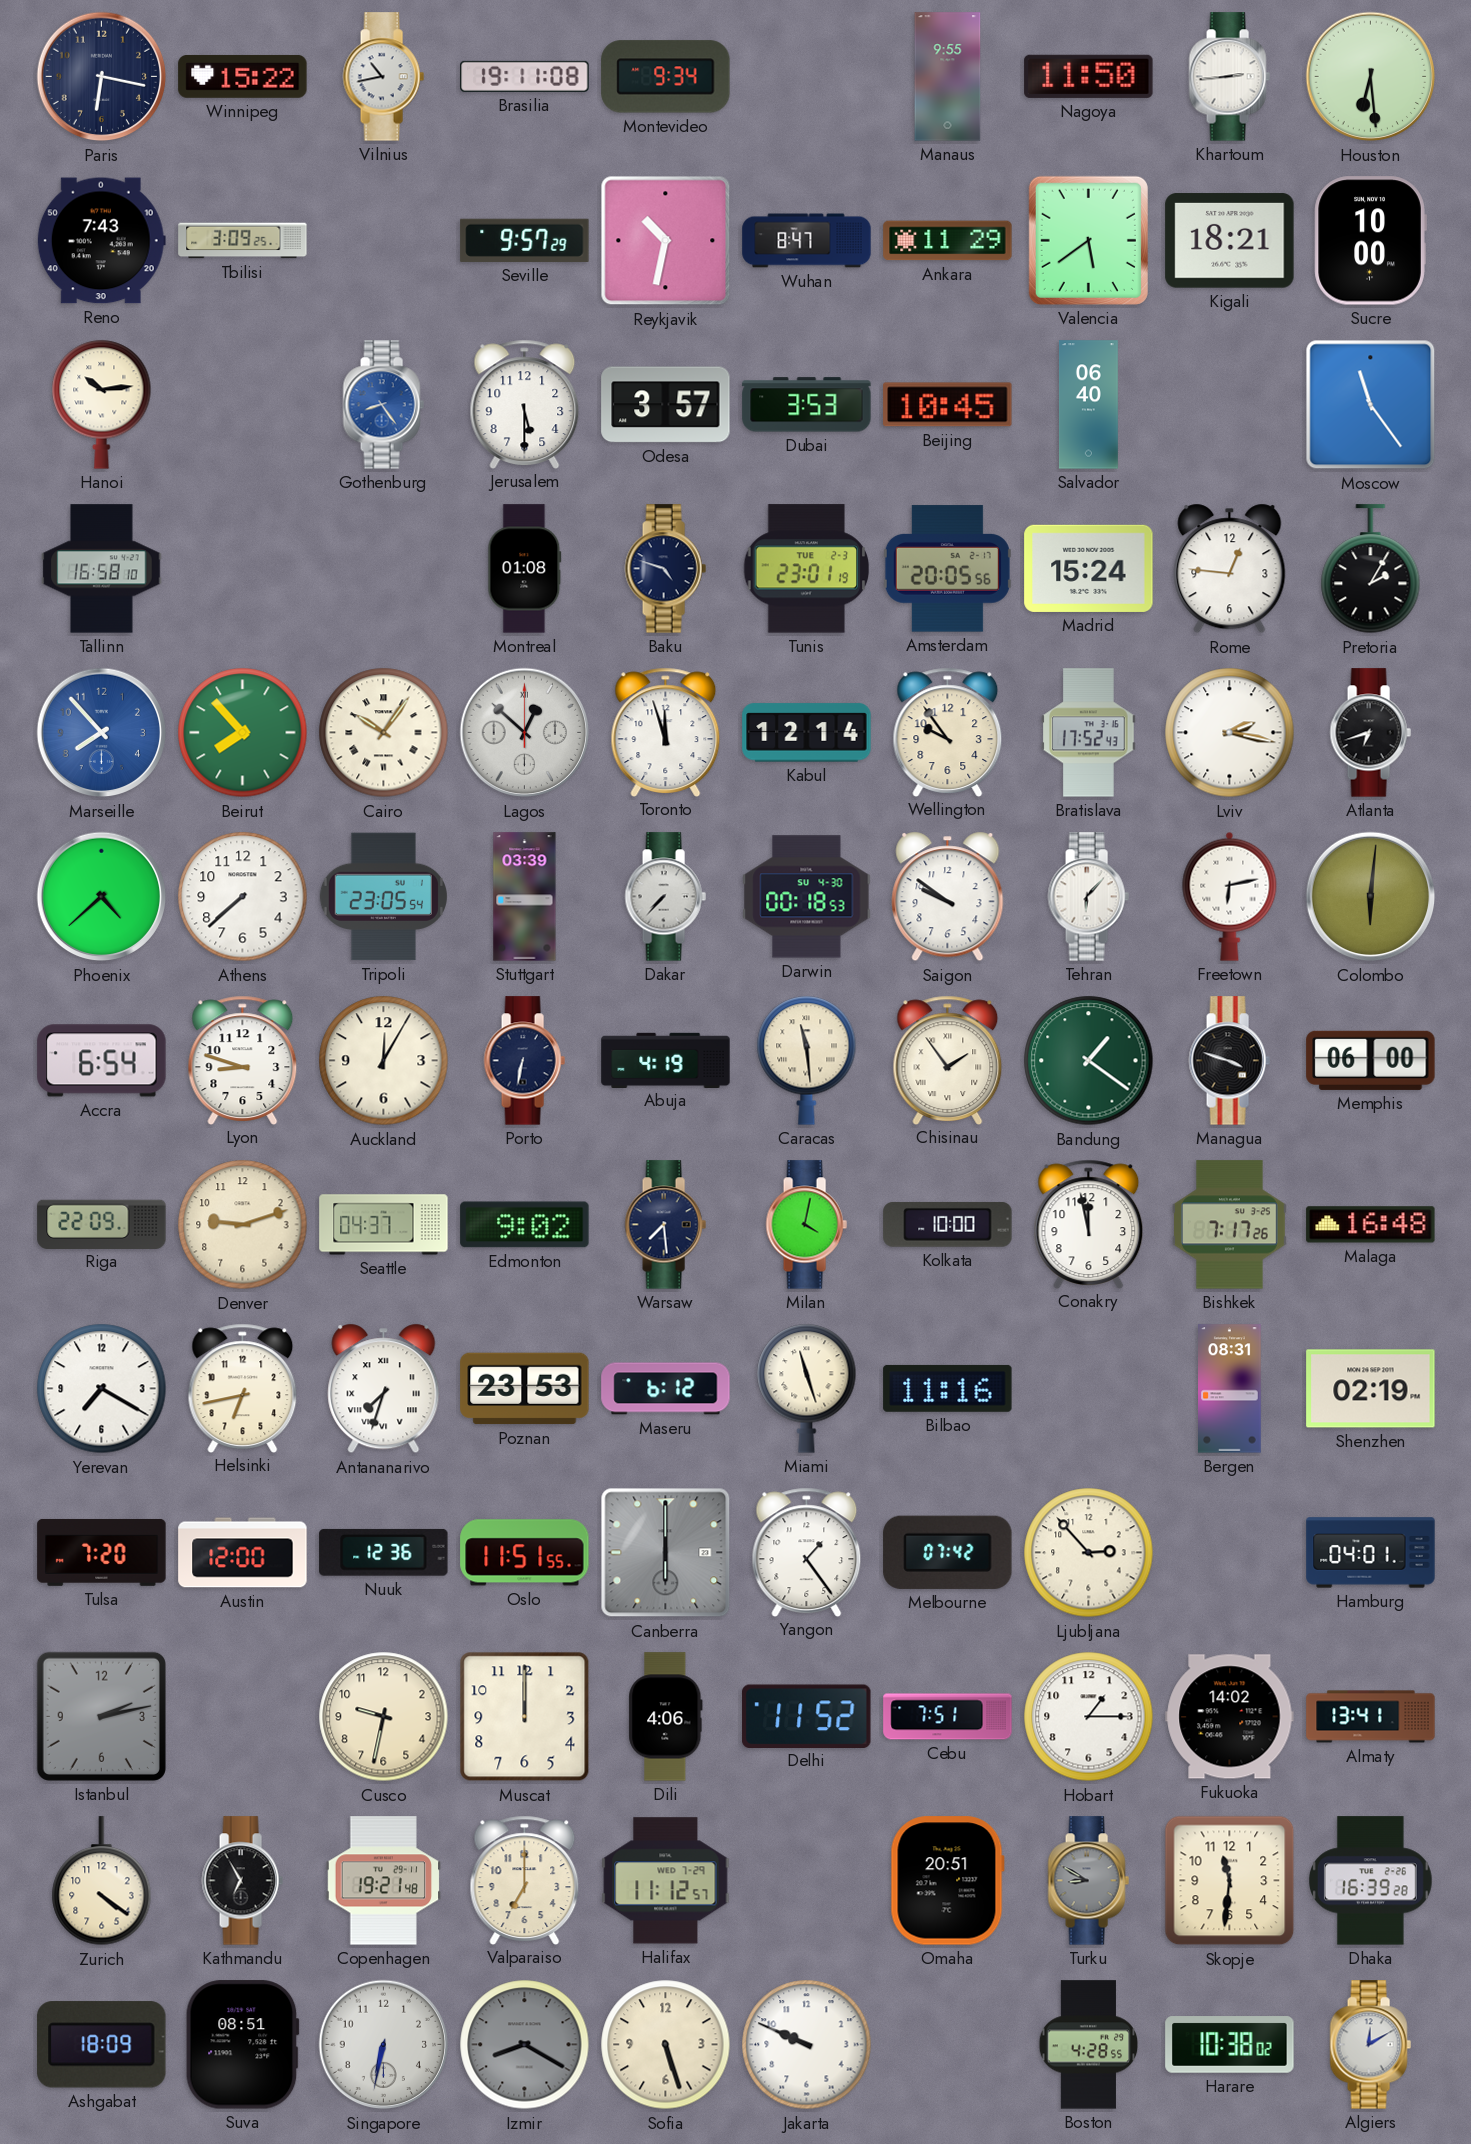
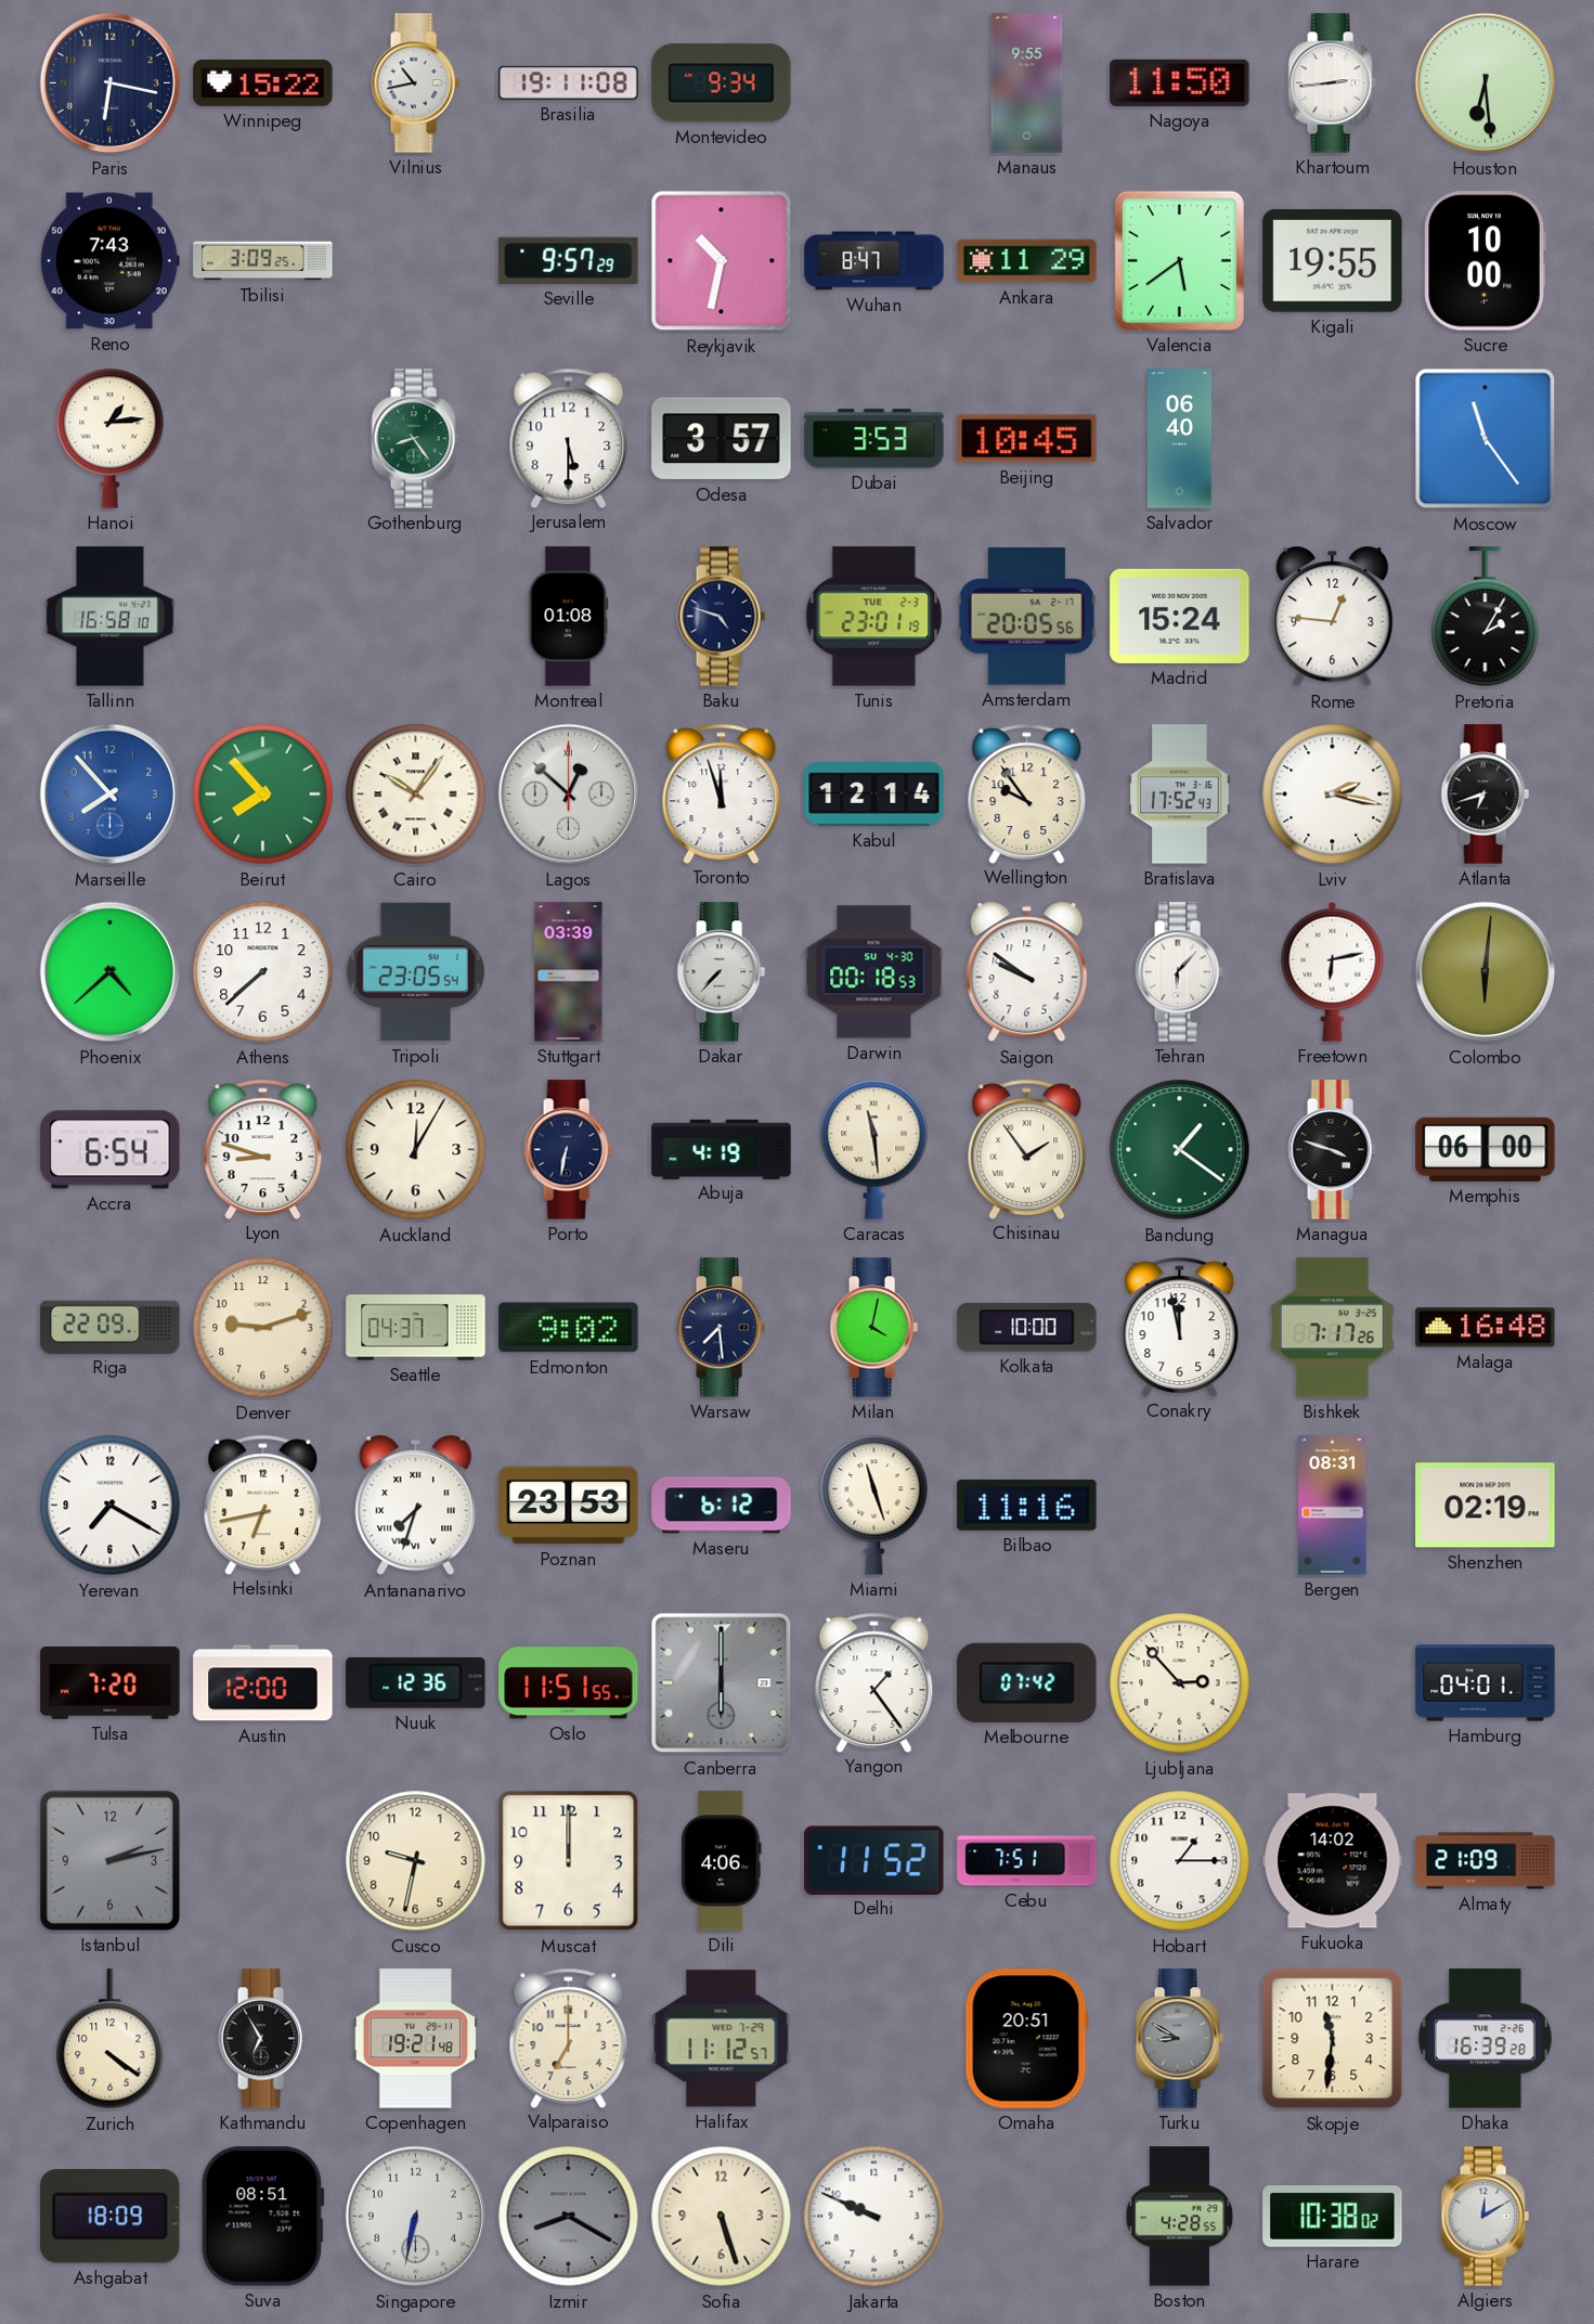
Kigali: 18:21 -> 19:55 (1333, 261)
Hanoi: 10:14 -> 1:14 (111, 438)
Gothenburg dial: blue -> green (415, 439)
Almaty: 13:41 -> 21:09 (1486, 1861)
